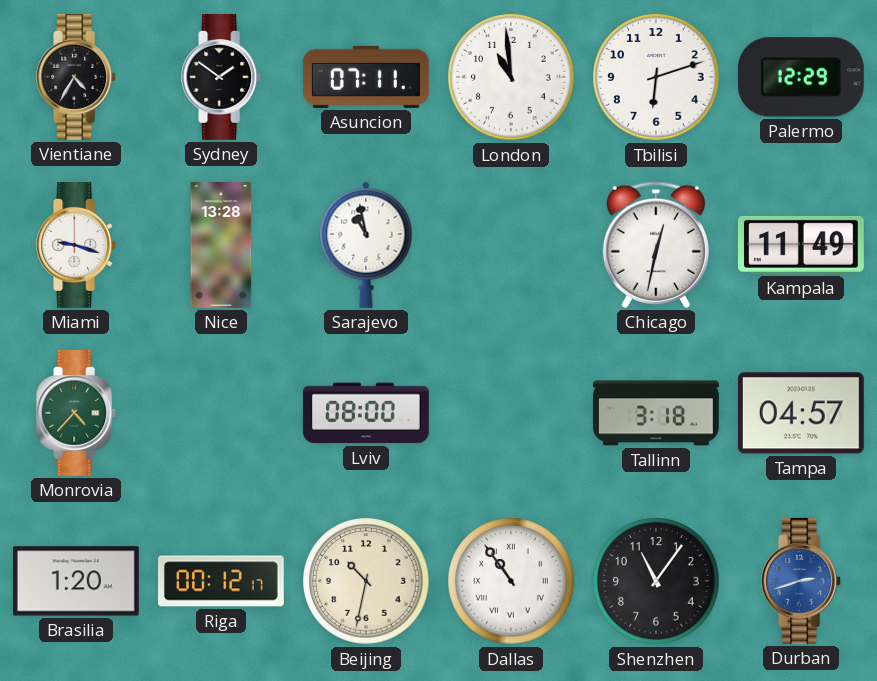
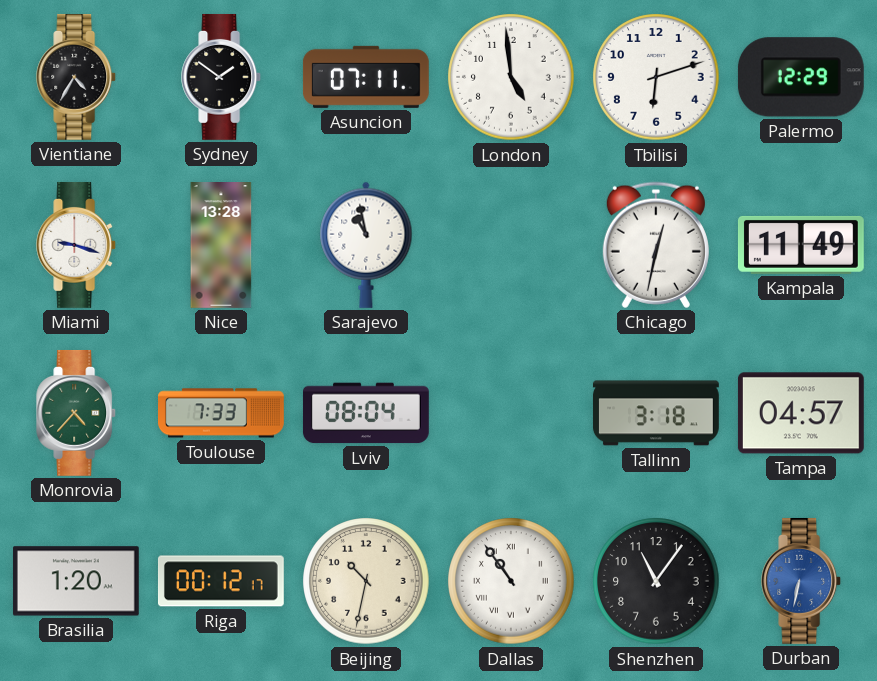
London: 10:59 -> 4:59 (511, 77)
Toulouse: none -> 7:33 (222, 413)
Lviv: 08:00 -> 08:04 (366, 413)
Durban: 2:42 -> 6:32 (802, 581)
